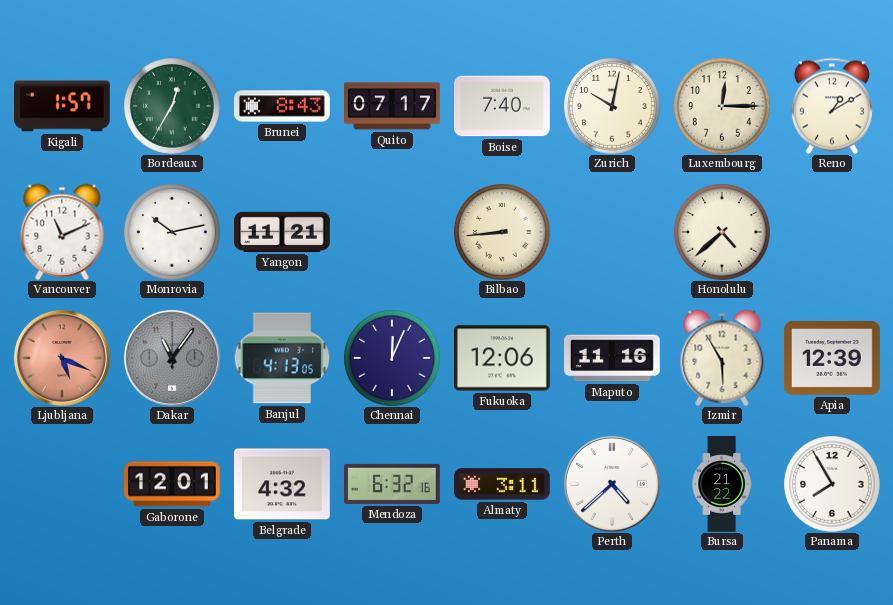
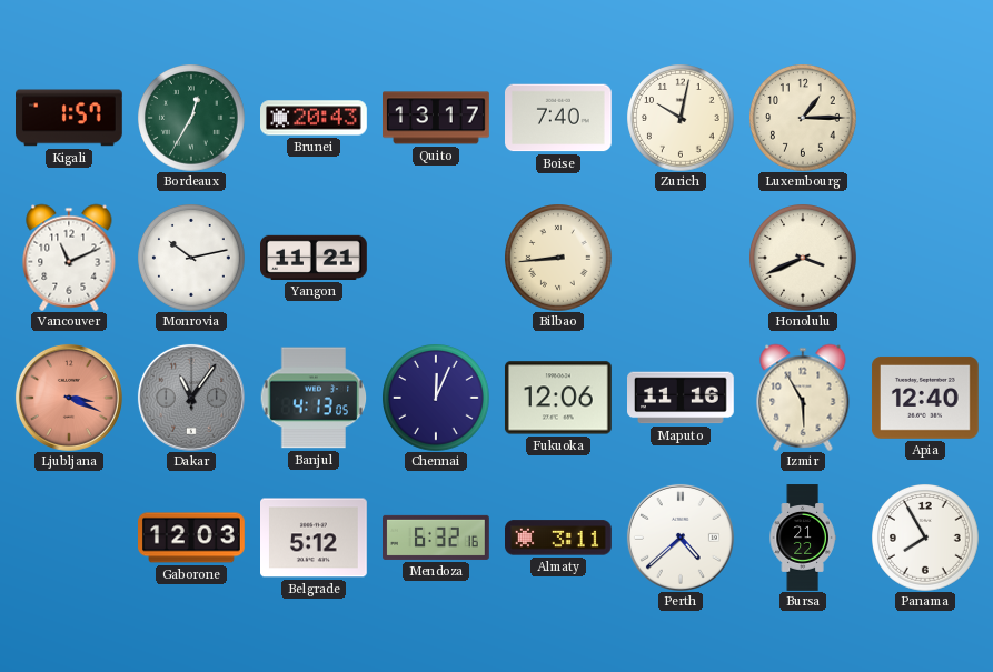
Brunei: 8:43 -> 20:43 (315, 118)
Quito: 07:17 -> 13:17 (437, 118)
Luxembourg: 12:15 -> 1:15 (803, 118)
Reno: 1:10 -> none (832, 106)
Honolulu: 4:38 -> 3:41 (803, 258)
Ljubljana: 5:19 -> 3:19 (69, 398)
Apia: 12:39 -> 12:40 (926, 398)
Gaborone: 12:01 -> 12:03 (191, 538)
Belgrade: 4:32 -> 5:12 (315, 538)
